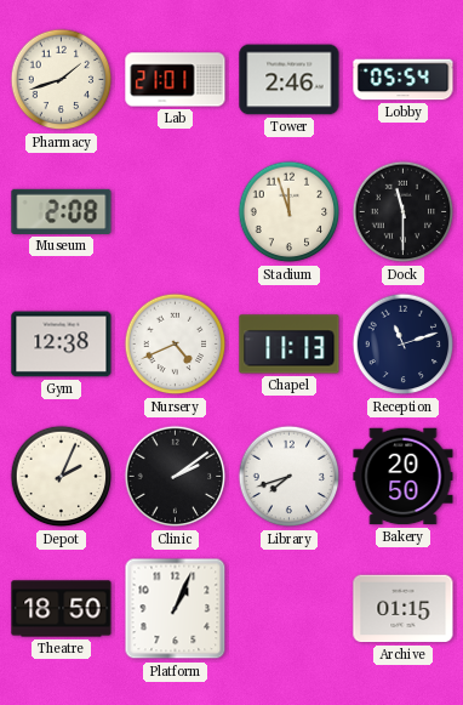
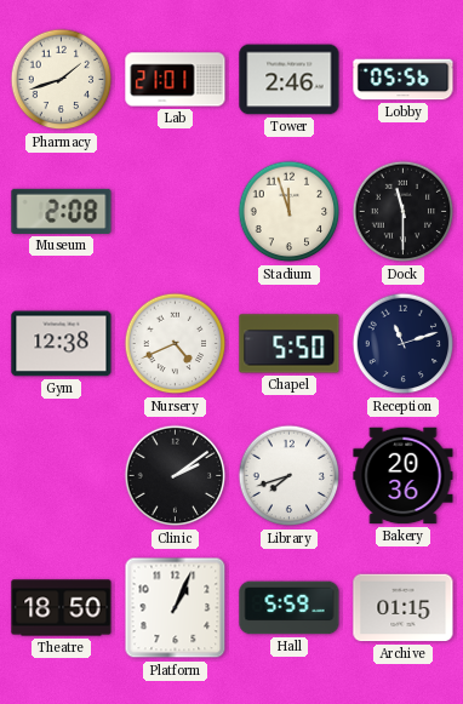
Lobby: 05:54 -> 05:56 (404, 80)
Chapel: 11:13 -> 5:50 (290, 344)
Depot: 2:04 -> none (62, 477)
Bakery: 20:50 -> 20:36 (404, 476)
Hall: none -> 5:59 (290, 608)
